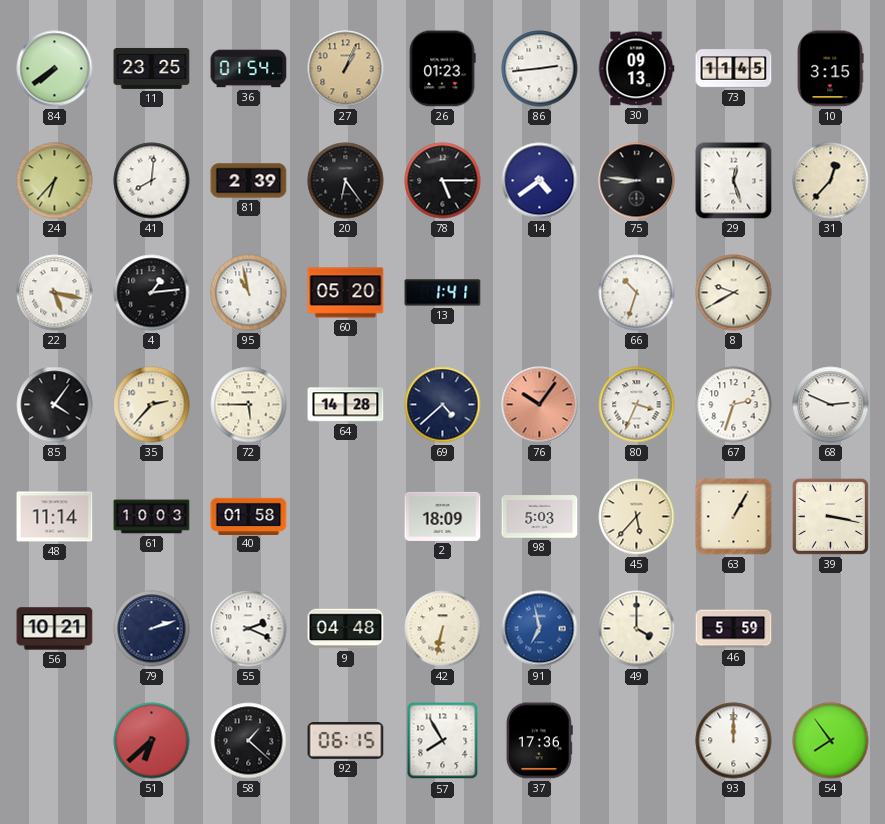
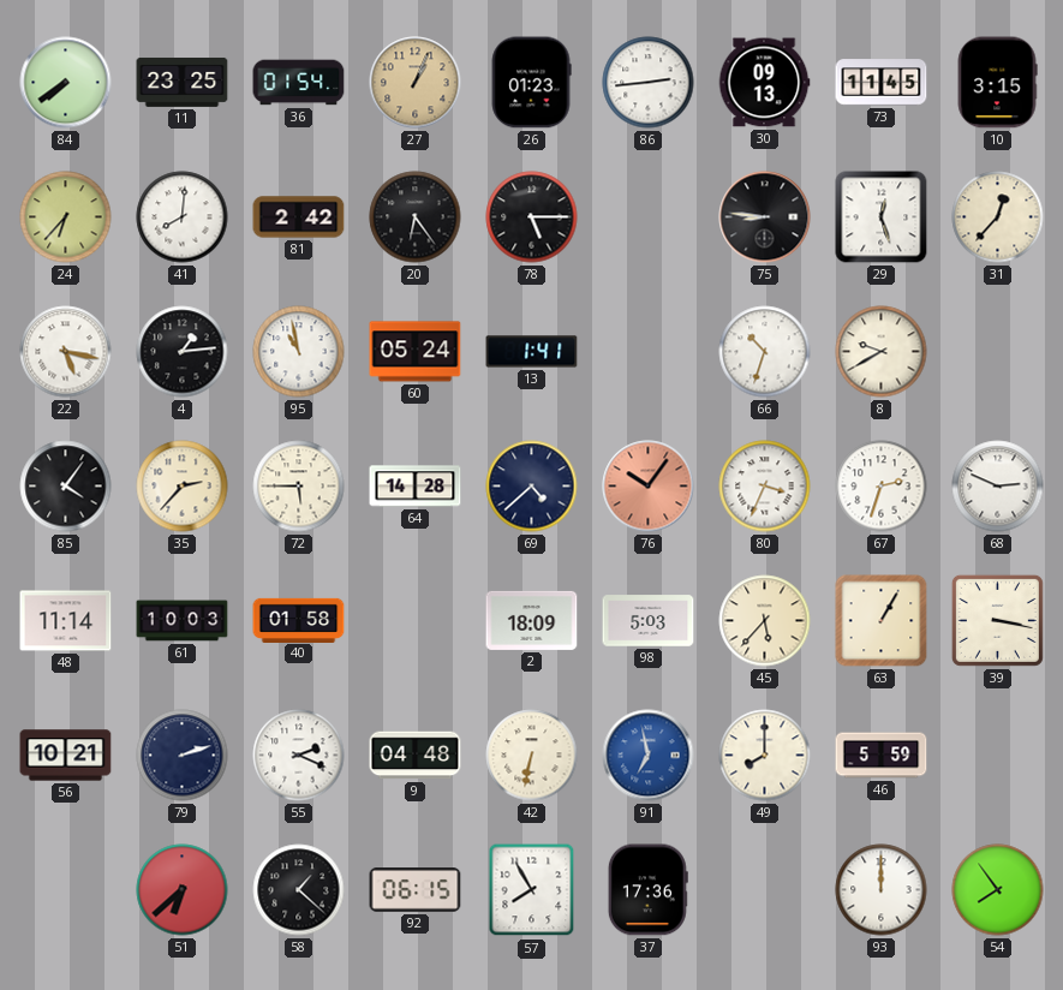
81: 2:39 -> 2:42 (299, 217)
14: 4:39 -> none (540, 181)
60: 05:20 -> 05:24 (416, 352)
49: 4:00 -> 8:00 (765, 756)
